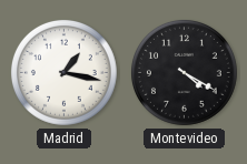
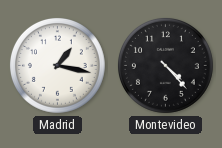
Montevideo: 4:20 -> 4:23 (165, 65)
